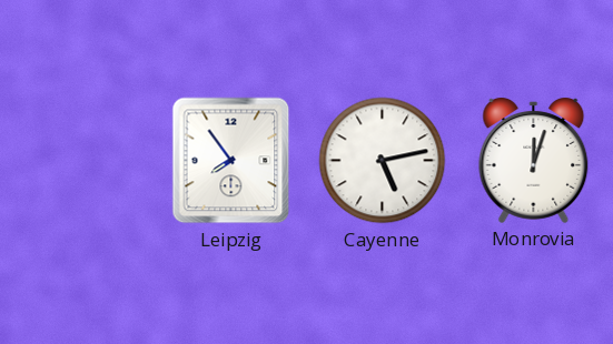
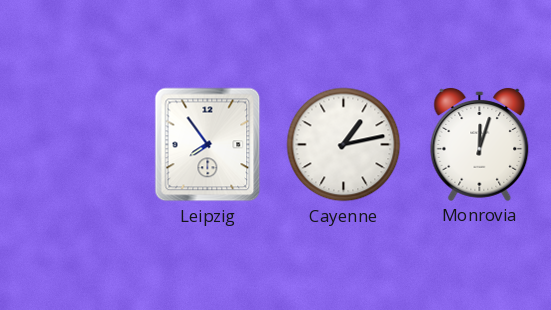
Cayenne: 5:13 -> 1:13 (344, 145)
